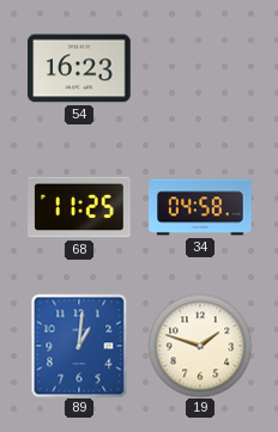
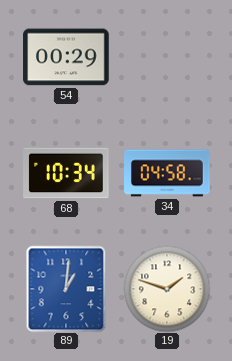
54: 16:23 -> 00:29 (66, 57)
68: 11:25 -> 10:34 (66, 173)
